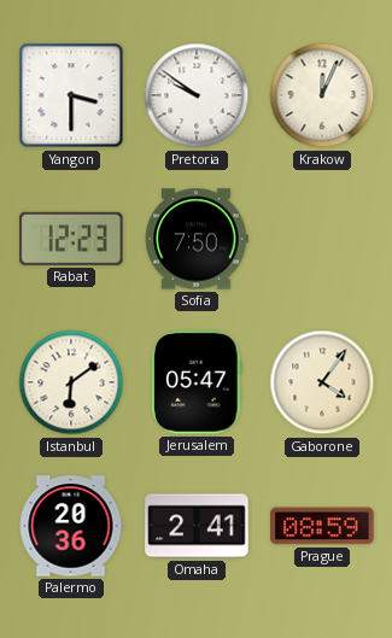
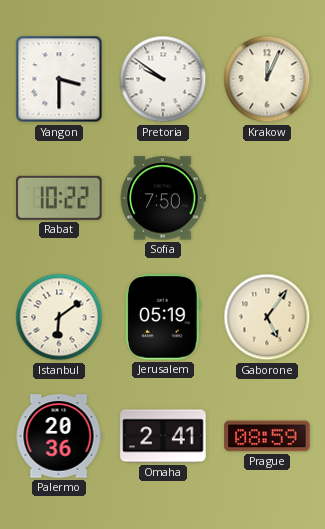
Rabat: 12:23 -> 10:22 (59, 198)
Jerusalem: 05:47 -> 05:19 (163, 317)
Gaborone: 4:06 -> 5:06 (267, 317)
